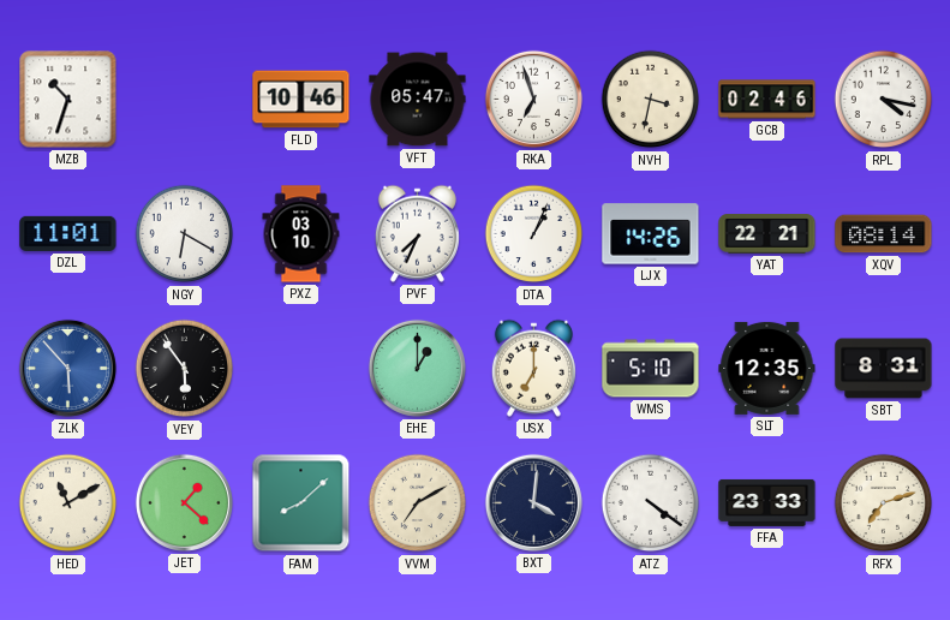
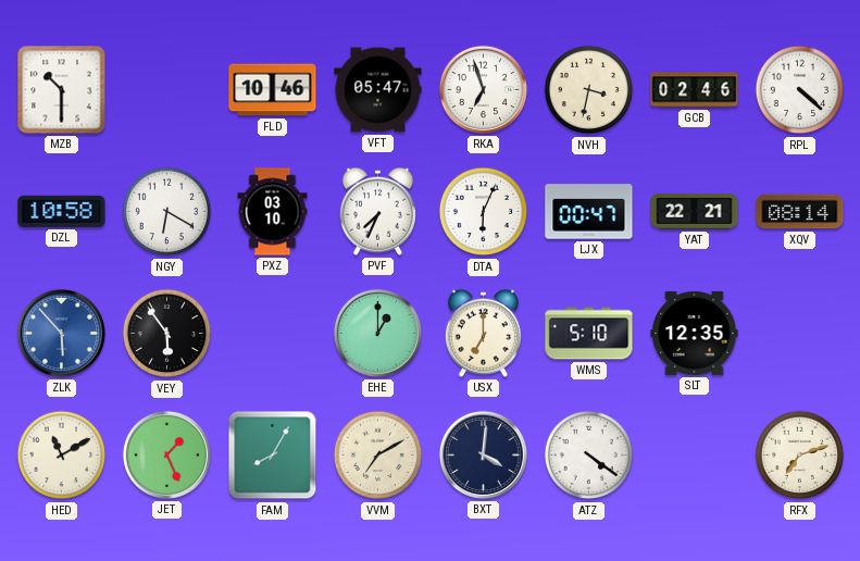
MZB: 10:33 -> 10:30 (62, 90)
RPL: 4:17 -> 4:22 (800, 90)
DZL: 11:01 -> 10:58 (62, 211)
DTA: 1:04 -> 6:04 (484, 212)
LJX: 14:26 -> 00:47 (589, 212)
SBT: 8:31 -> none (884, 369)
JET: 1:22 -> 1:26 (166, 454)
FAM: 8:08 -> 8:05 (273, 456)
FFA: 23:33 -> none (767, 502)
